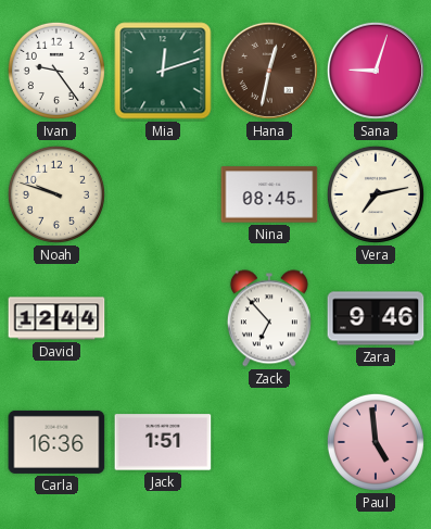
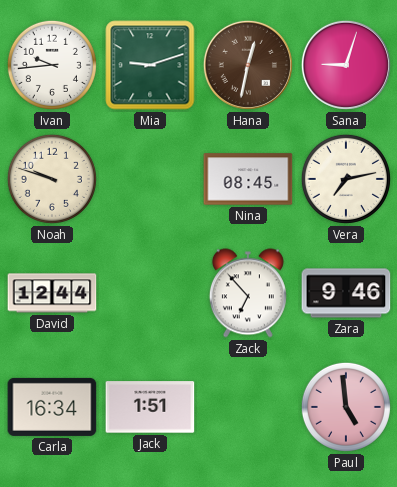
Ivan: 9:24 -> 9:44 (52, 65)
Mia: 12:12 -> 9:12 (150, 65)
Carla: 16:36 -> 16:34 (52, 407)
